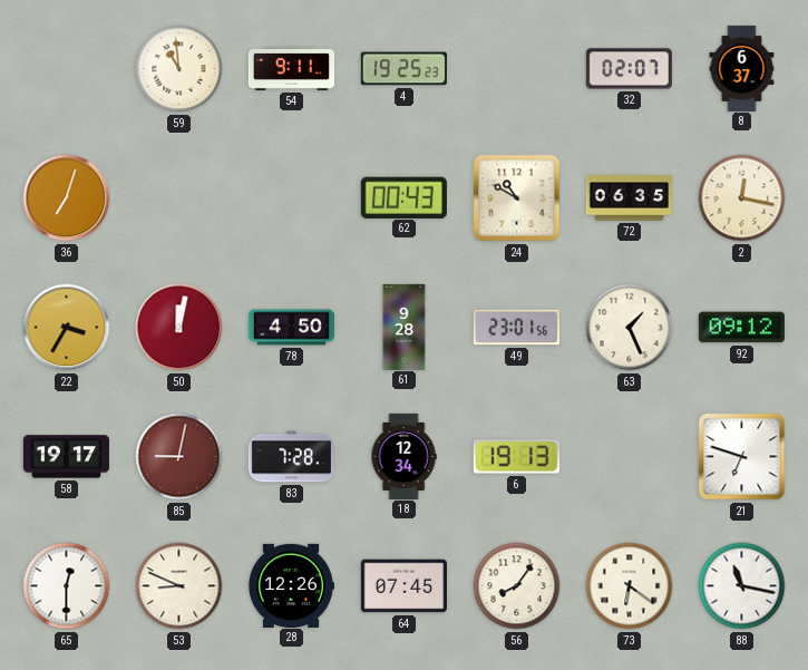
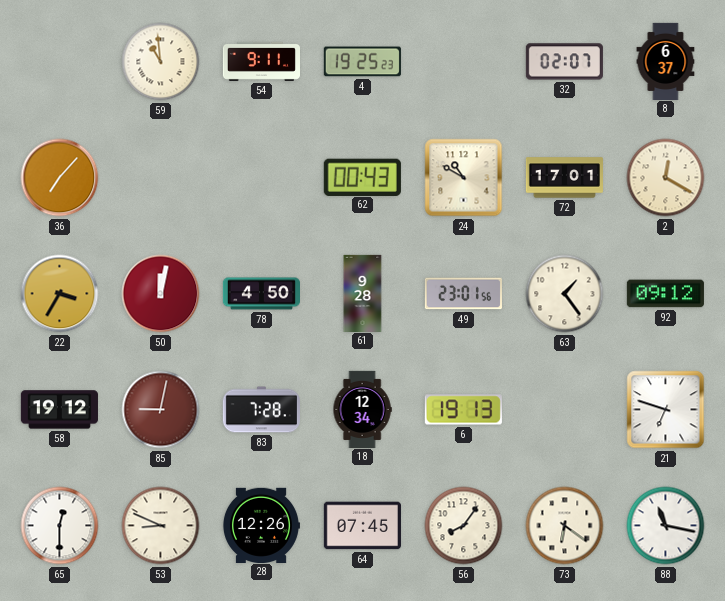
36: 7:03 -> 7:07 (60, 178)
72: 06:35 -> 17:01 (564, 178)
2: 12:17 -> 12:20 (666, 178)
63: 1:26 -> 1:24 (565, 294)
58: 19:17 -> 19:12 (59, 410)
